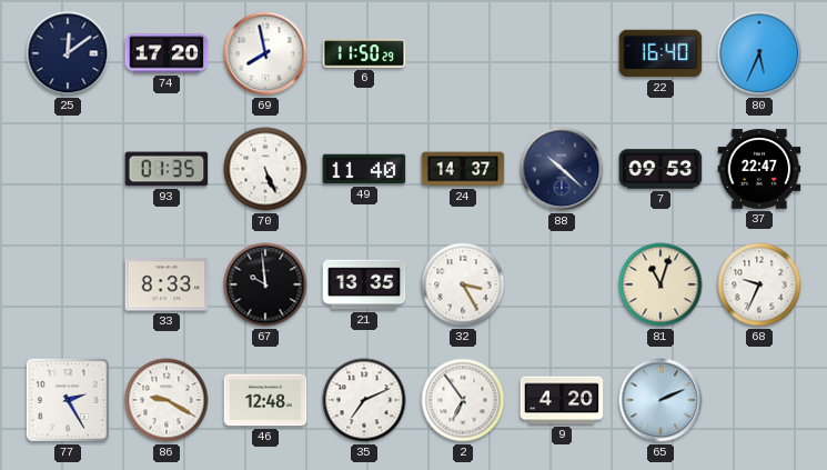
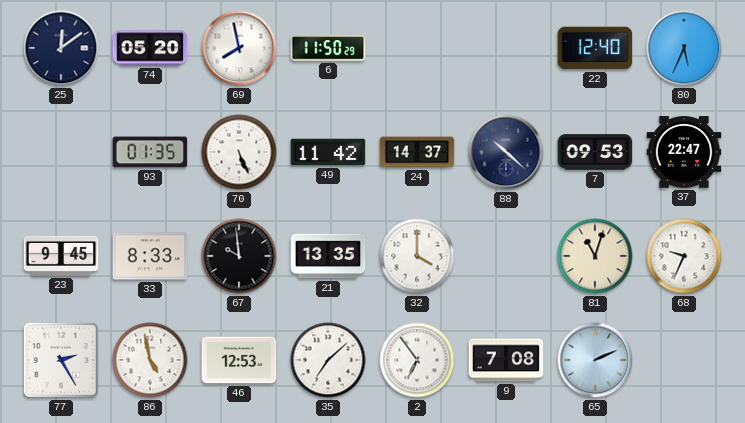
74: 17:20 -> 05:20 (150, 48)
22: 16:40 -> 12:40 (595, 48)
49: 11:40 -> 11:42 (328, 152)
23: none -> 9:45 (61, 256)
32: 3:25 -> 4:00 (417, 256)
86: 9:20 -> 4:58 (150, 360)
46: 12:48 -> 12:53 (239, 360)
35: 7:11 -> 7:08 (328, 360)
9: 4:20 -> 7:08 (506, 360)
